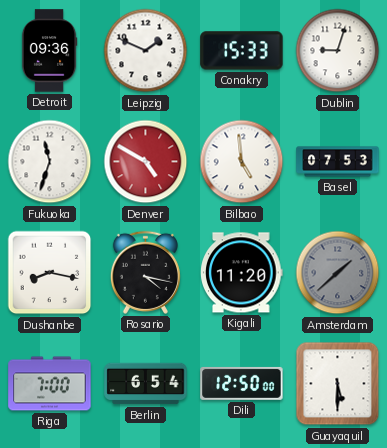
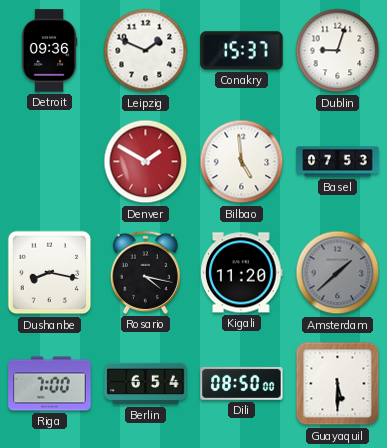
Conakry: 15:33 -> 15:37 (242, 51)
Fukuoka: 11:33 -> none (50, 162)
Denver: 4:50 -> 1:50 (146, 162)
Dili: 12:50 -> 08:50 (242, 383)
